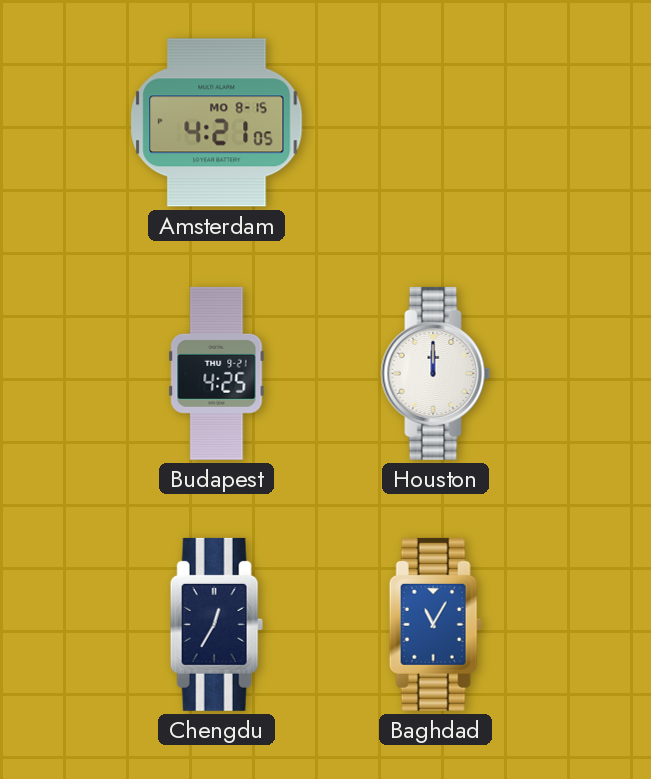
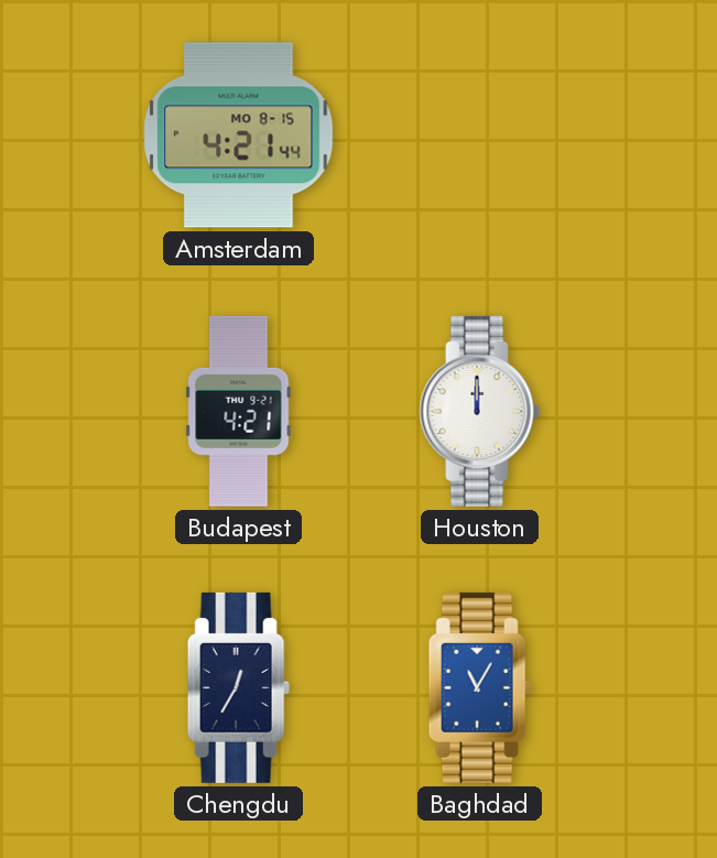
Amsterdam: 4:21:05 -> 4:21:44 (239, 135)
Budapest: 4:25 -> 4:21 (239, 411)
